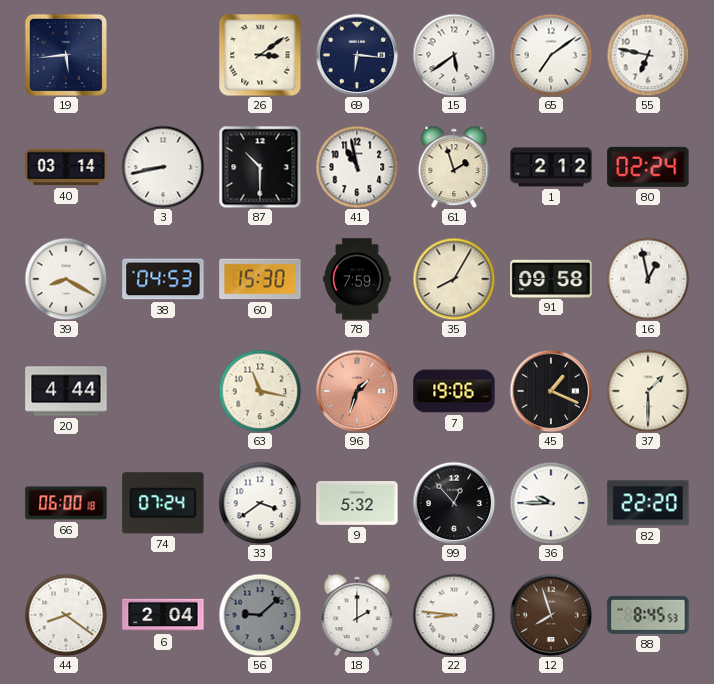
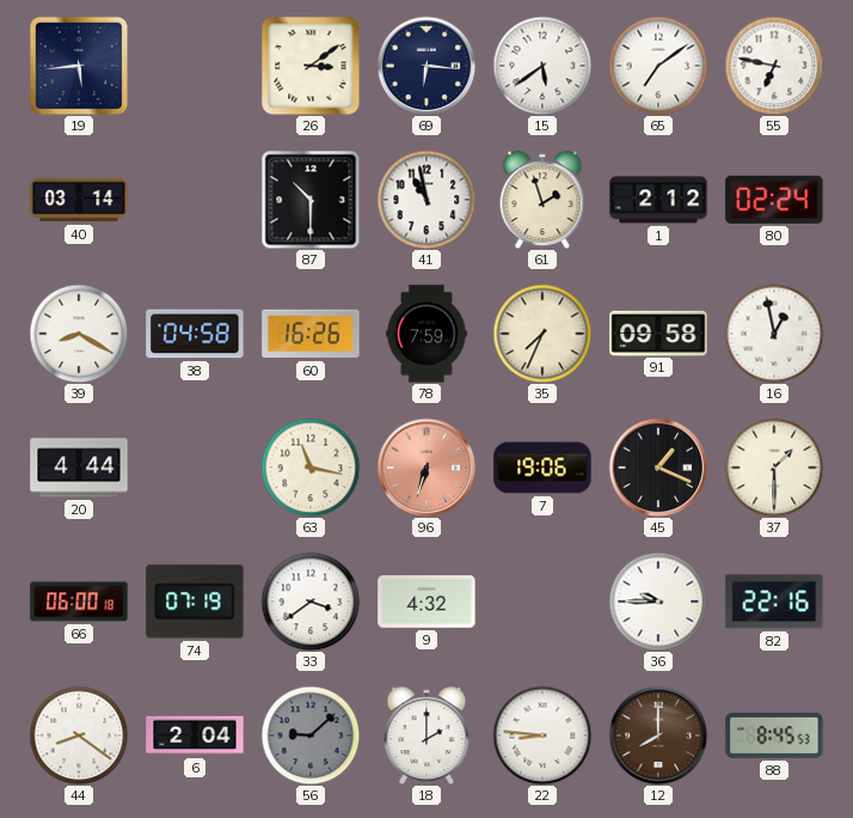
3: 8:43 -> none (163, 167)
38: 04:53 -> 04:58 (195, 334)
60: 15:30 -> 16:26 (311, 334)
35: 8:05 -> 7:34 (542, 334)
96: 1:33 -> 6:33 (426, 468)
74: 07:24 -> 07:19 (195, 602)
9: 5:32 -> 4:32 (426, 603)
99: 12:53 -> none (454, 503)
82: 22:20 -> 22:16 (774, 602)
12: 7:57 -> 8:00 (658, 735)
